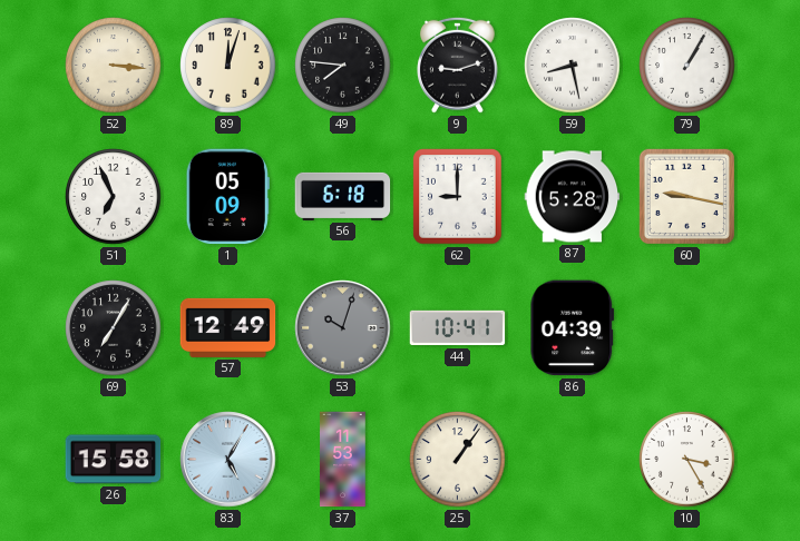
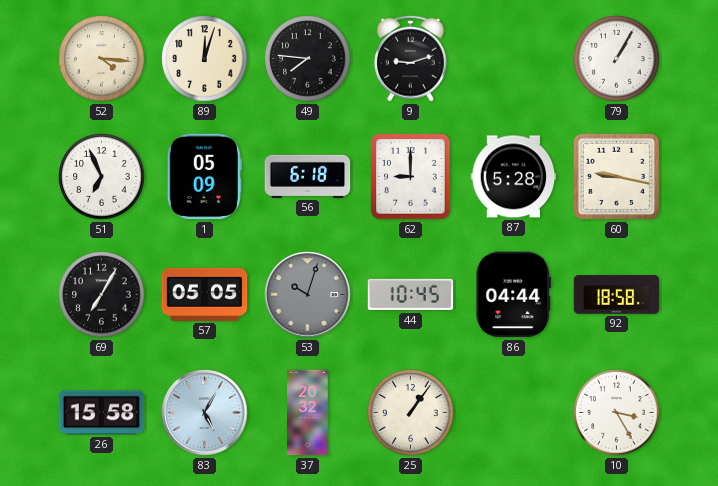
52: 3:16 -> 4:16 (102, 59)
59: 8:28 -> none (573, 66)
57: 12:49 -> 05:05 (205, 294)
44: 10:41 -> 10:45 (411, 295)
86: 04:39 -> 04:44 (513, 295)
92: none -> 18:58 (617, 295)
37: 11:53 -> 20:32 (308, 413)
